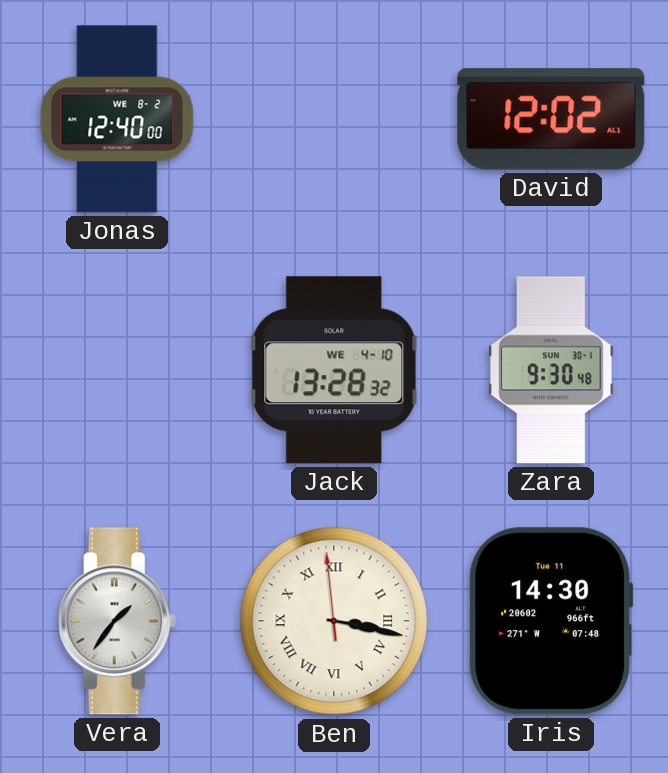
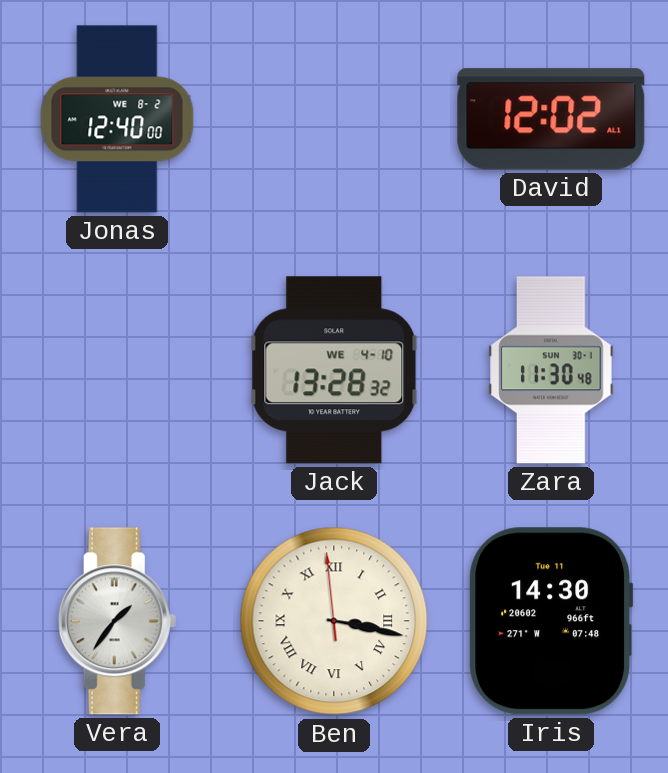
Zara: 9:30 -> 11:30 (551, 370)
